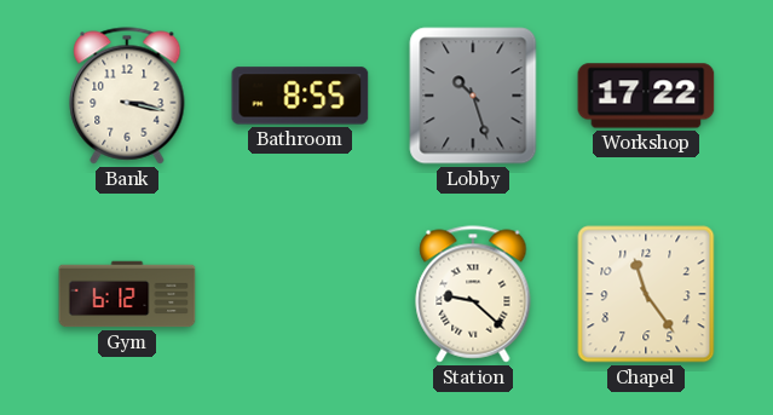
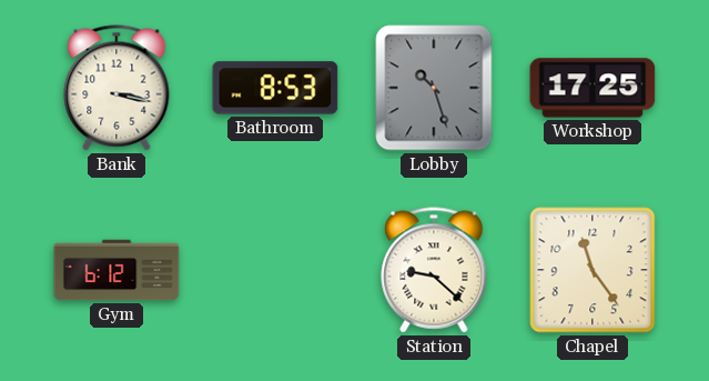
Bathroom: 8:55 -> 8:53 (275, 88)
Workshop: 17:22 -> 17:25 (592, 88)
